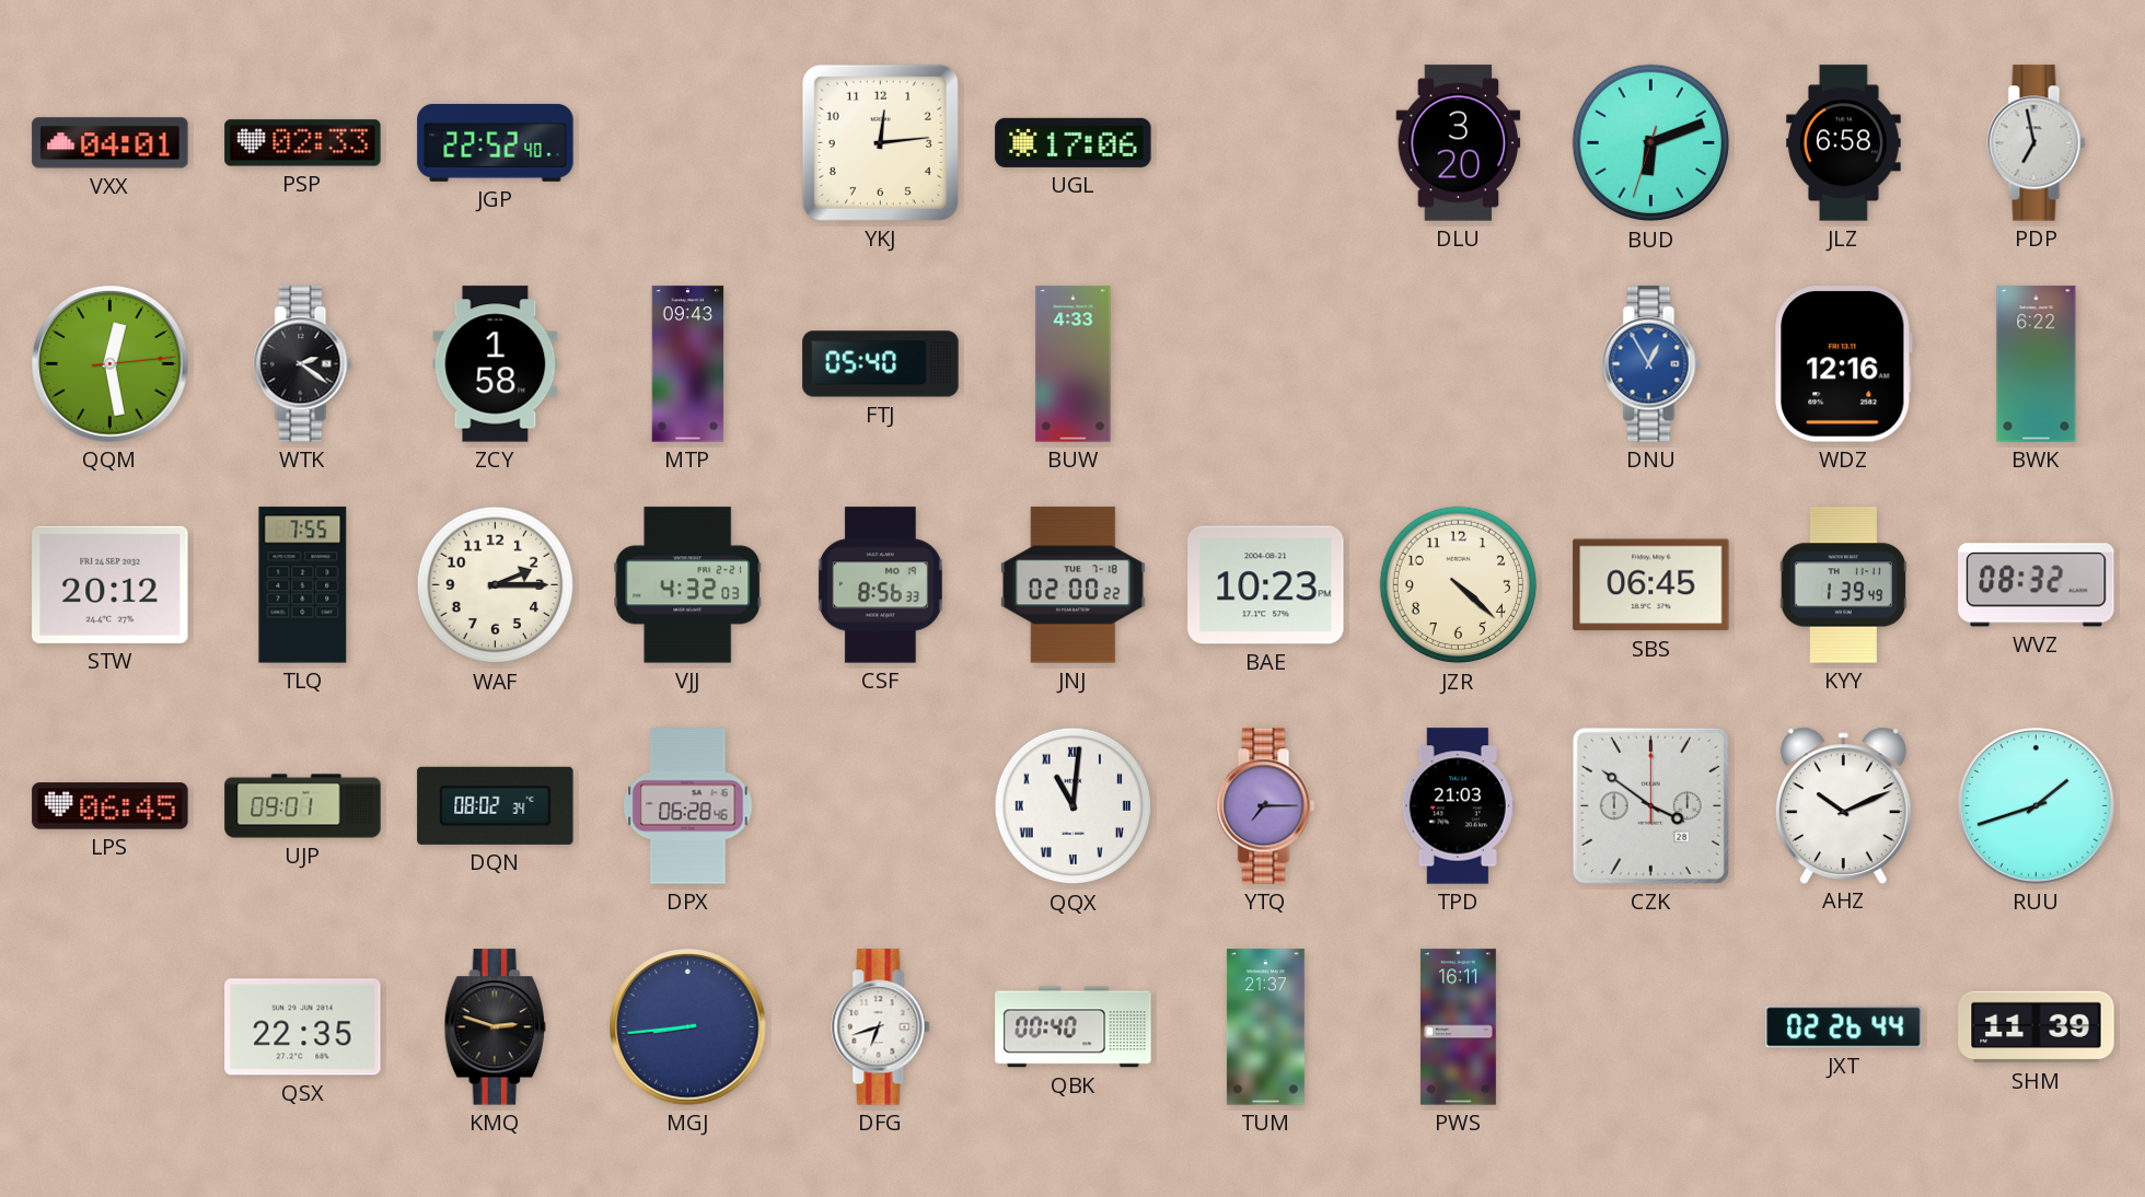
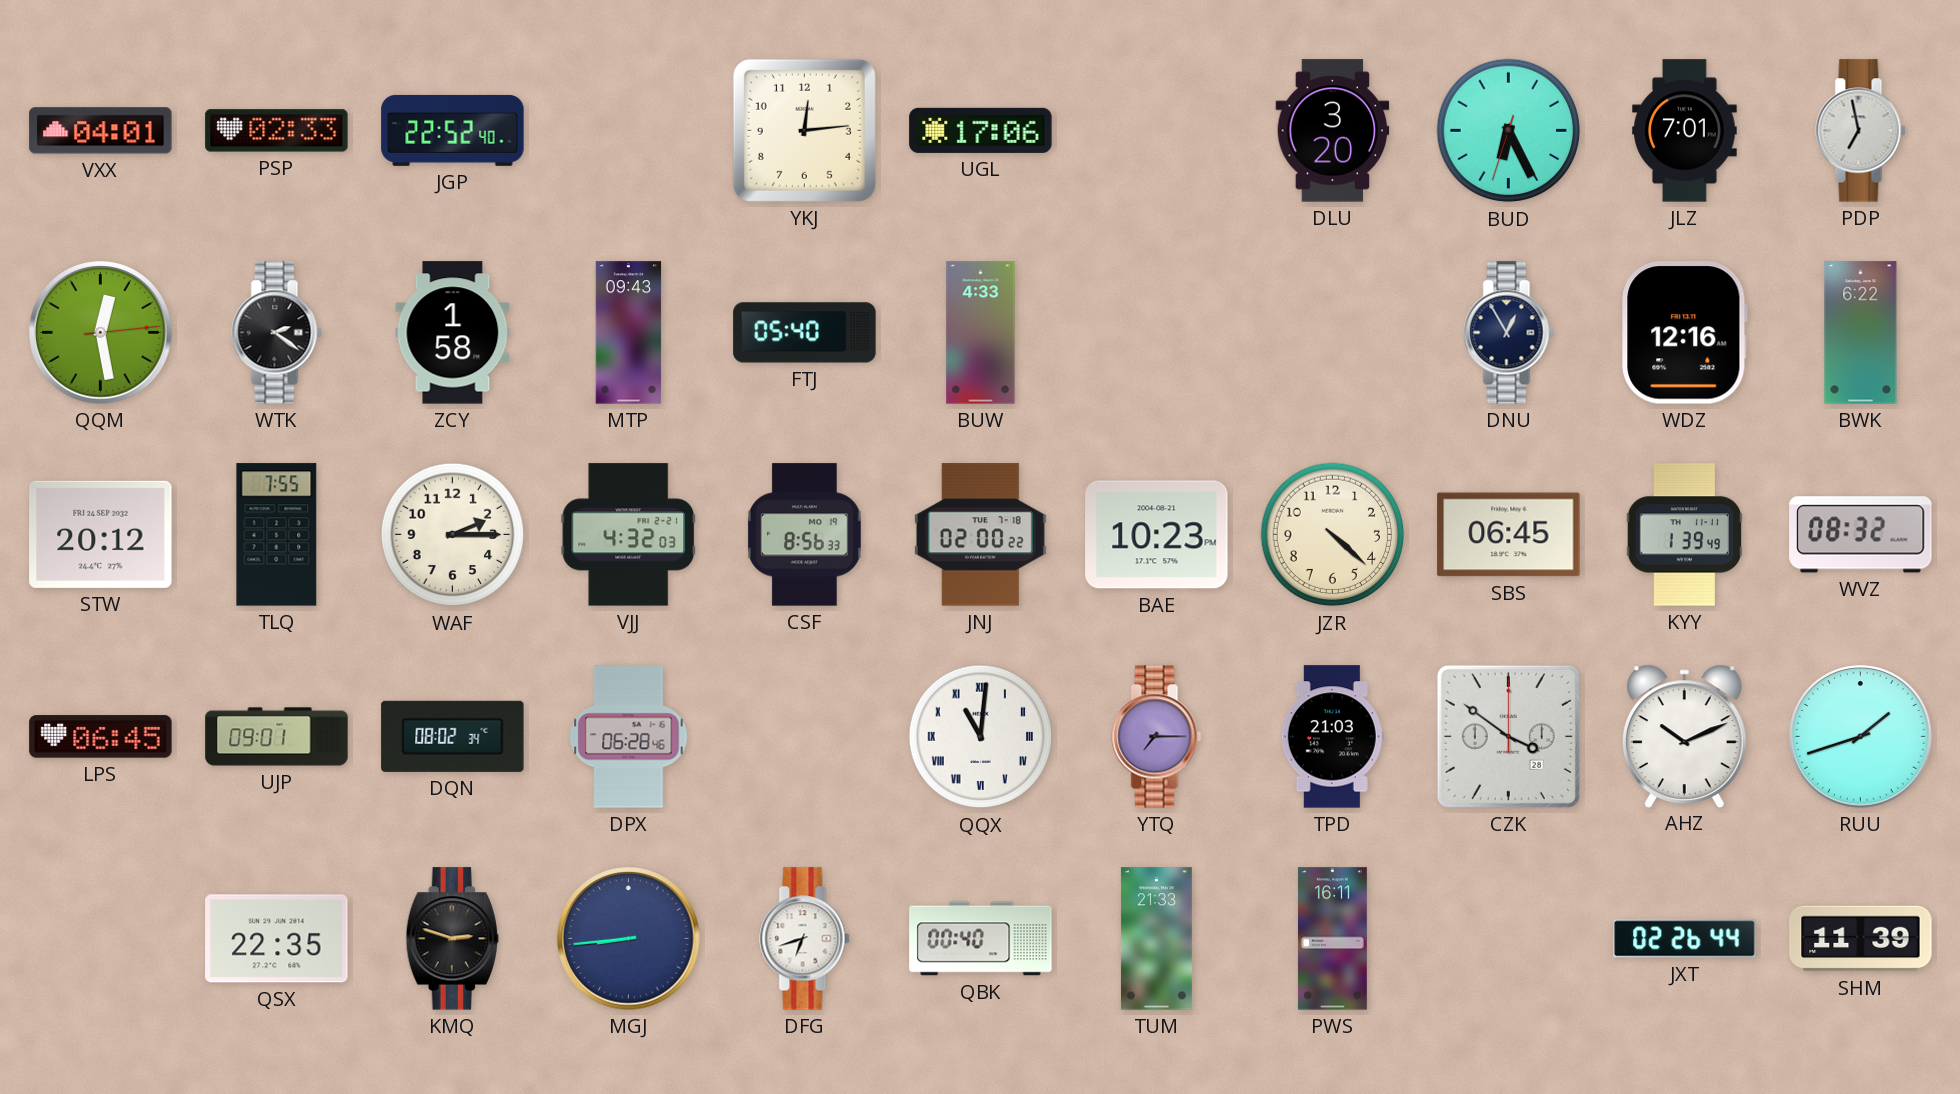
BUD: 6:11 -> 6:25 (1509, 131)
JLZ: 6:58 -> 7:01 (1685, 131)
DNU dial: blue -> navy (1509, 333)
TUM: 21:37 -> 21:33 (1156, 939)
